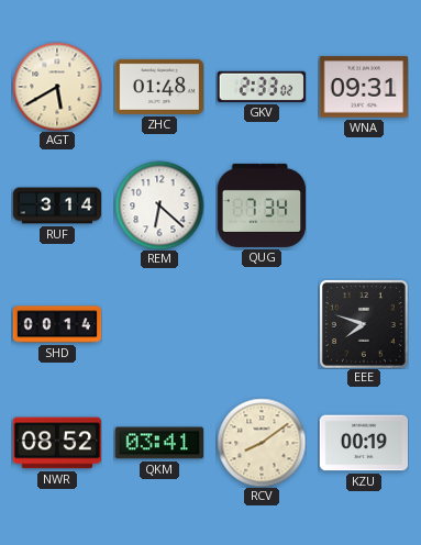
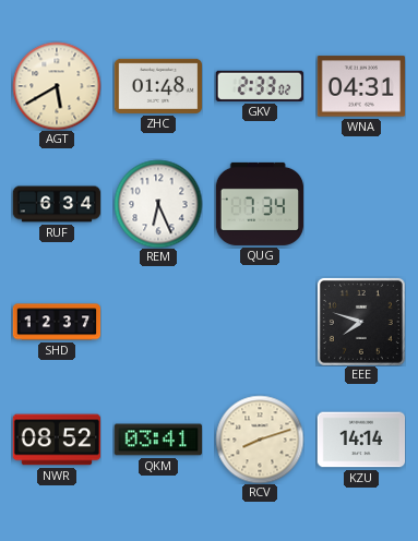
WNA: 09:31 -> 04:31 (360, 86)
RUF: 3:14 -> 6:34 (57, 204)
REM: 6:22 -> 6:26 (158, 204)
SHD: 00:14 -> 12:37 (57, 322)
RCV: 8:09 -> 8:12 (260, 440)
KZU: 00:19 -> 14:14 (361, 440)
